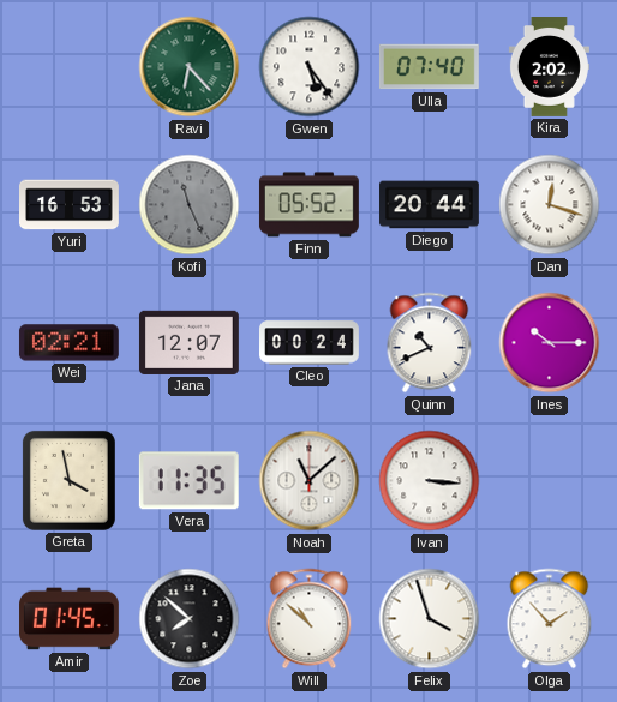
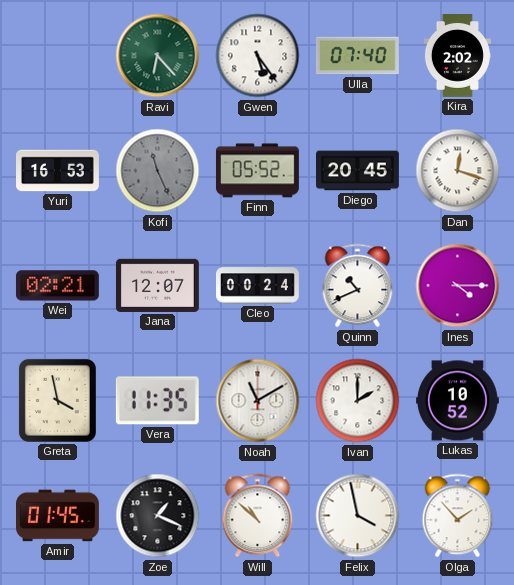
Diego: 20:44 -> 20:45 (358, 171)
Ines: 10:15 -> 4:15 (458, 286)
Noah: 11:08 -> 11:10 (258, 401)
Ivan: 3:16 -> 2:00 (358, 401)
Lukas: none -> 10:52 (457, 401)
Zoe: 7:52 -> 1:19 (158, 516)
Felix: 3:57 -> 3:58 (358, 516)
